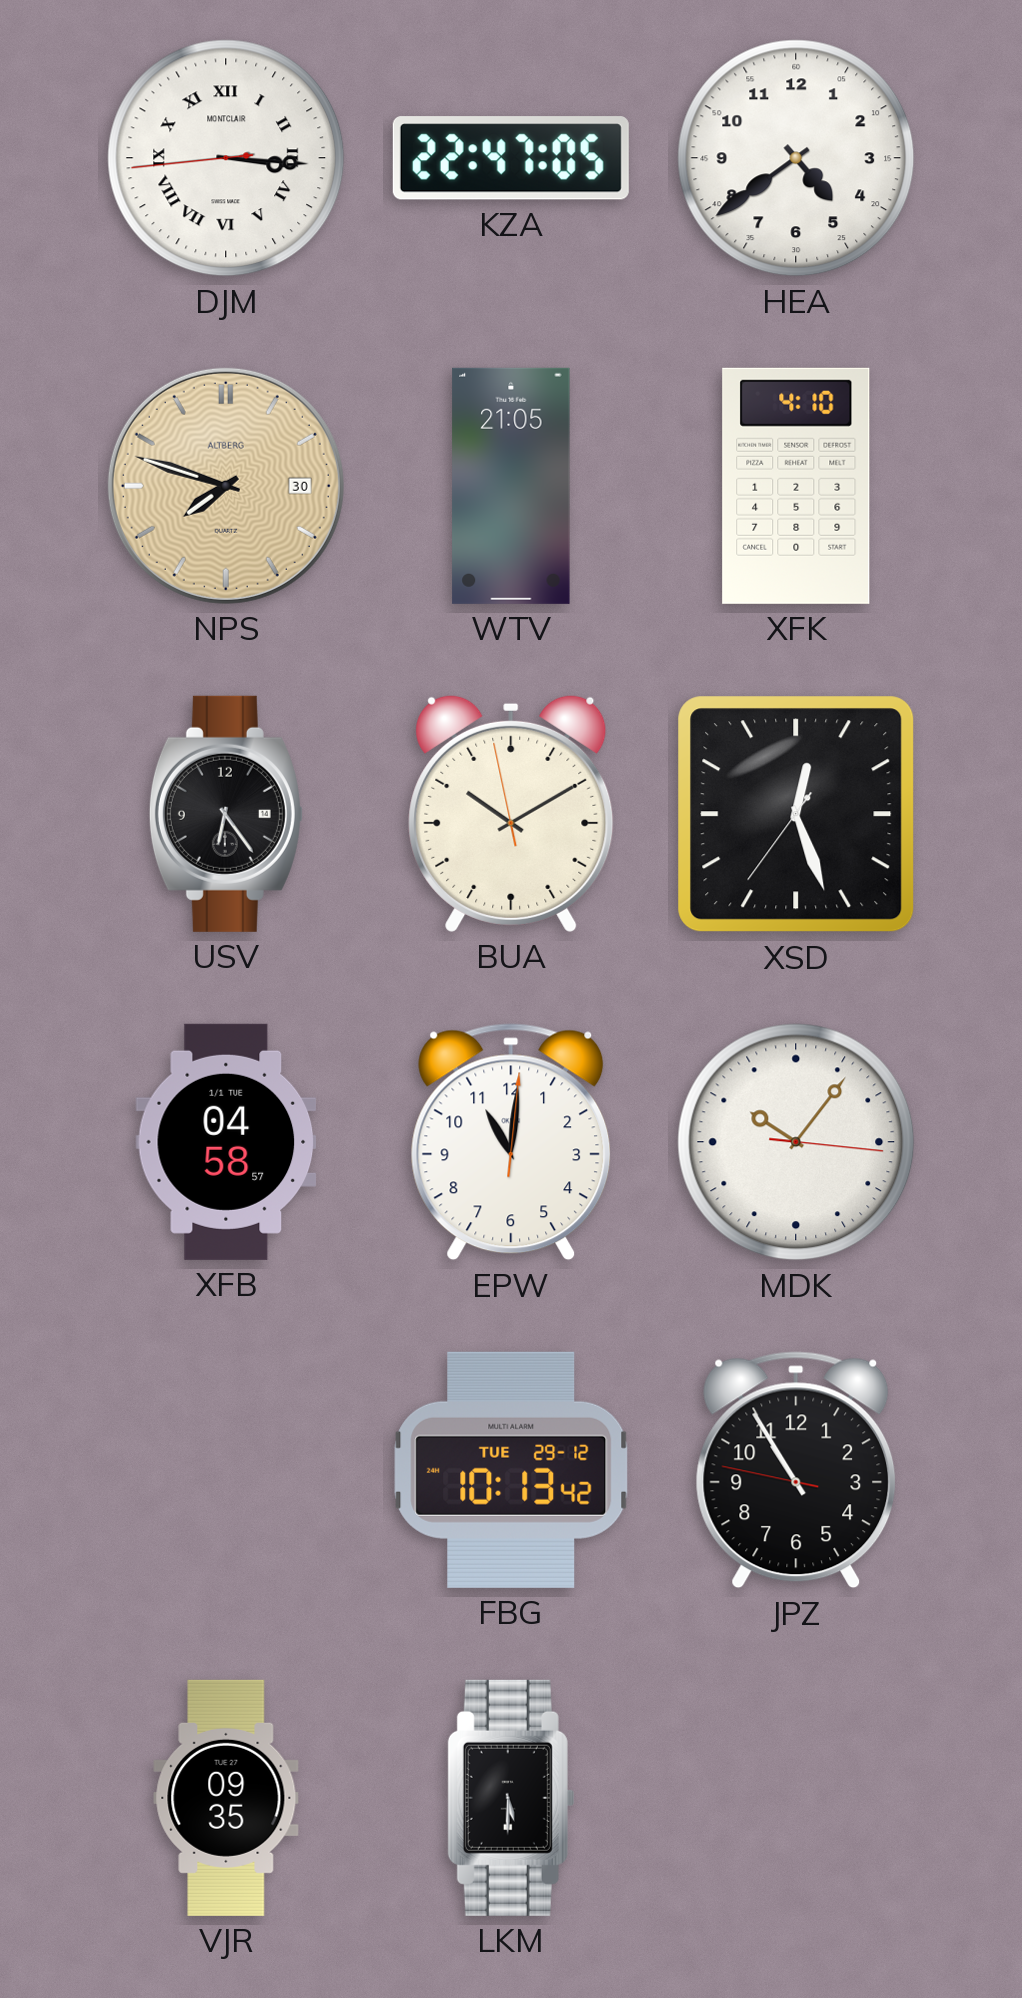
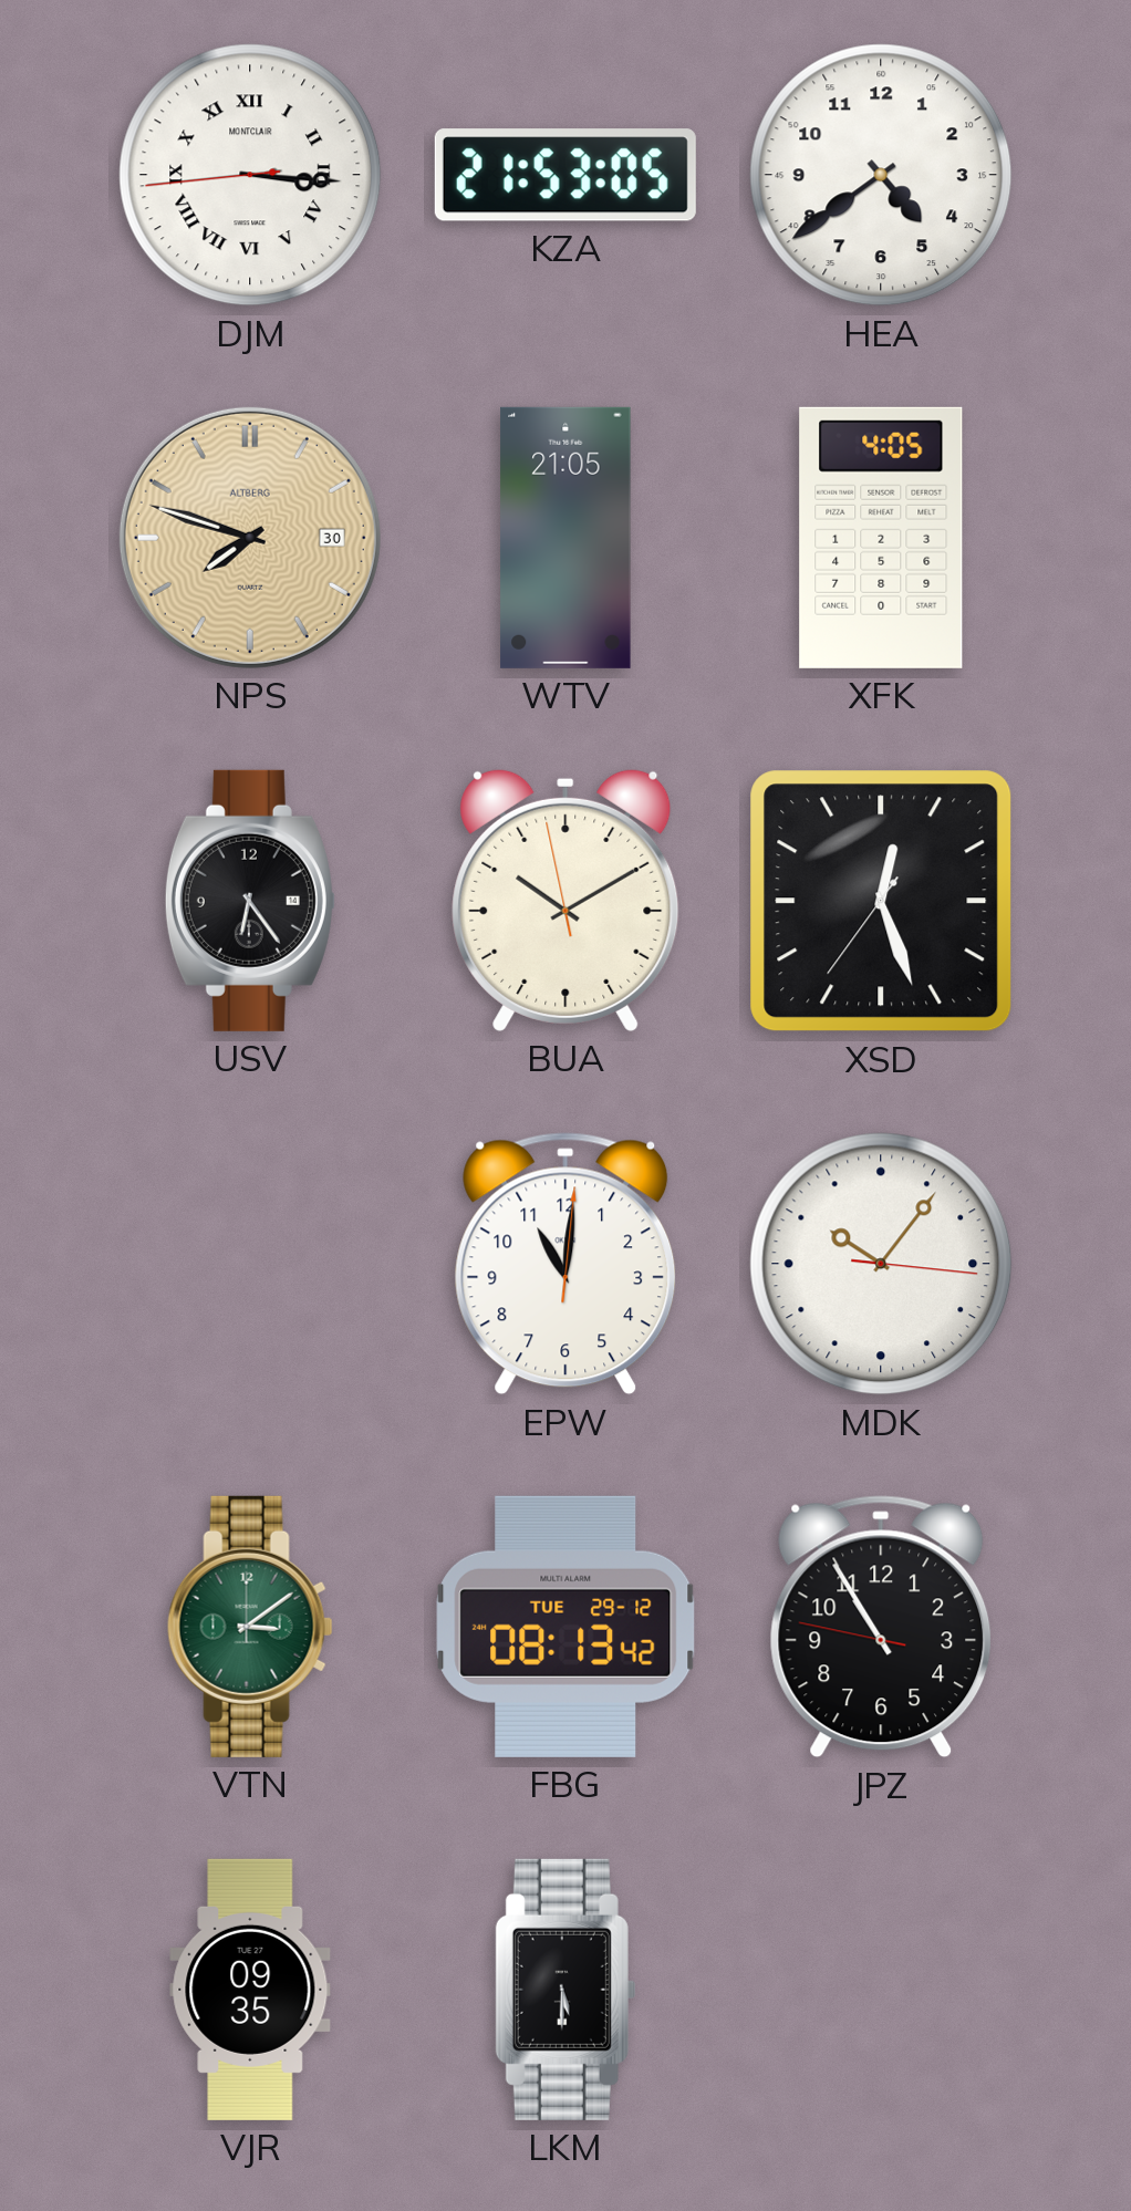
KZA: 22:47 -> 21:53 (565, 175)
XFK: 4:10 -> 4:05 (881, 538)
XFB: 04:58 -> none (226, 1142)
VTN: none -> 3:09 (250, 1627)
FBG: 10:13 -> 08:13 (565, 1627)
